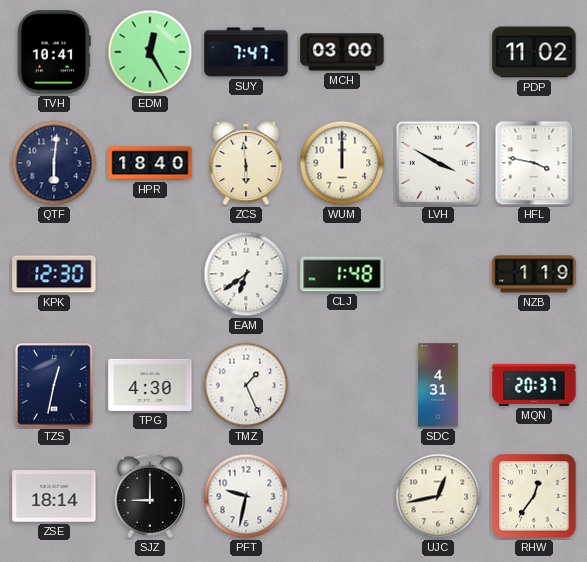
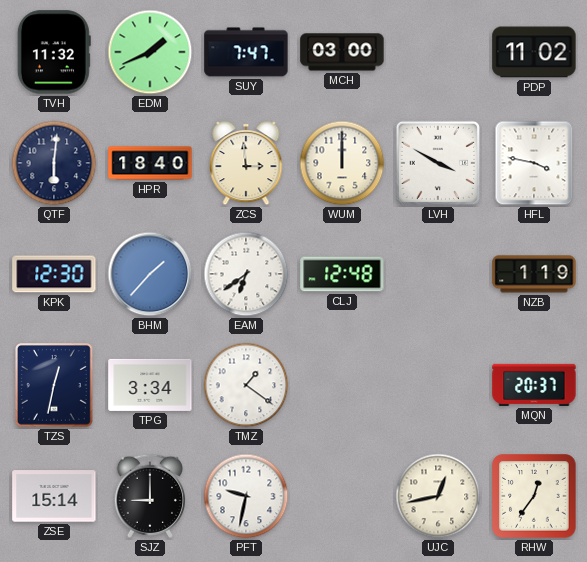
TVH: 10:41 -> 11:32 (54, 52)
EDM: 12:25 -> 1:41 (150, 52)
ZCS: 5:59 -> 2:59 (246, 163)
BHM: none -> 1:37 (150, 274)
CLJ: 1:48 -> 12:48 (342, 274)
TPG: 4:30 -> 3:34 (150, 385)
TMZ: 1:26 -> 1:21 (246, 385)
SDC: 4:31 -> none (438, 385)
ZSE: 18:14 -> 15:14 (54, 496)
